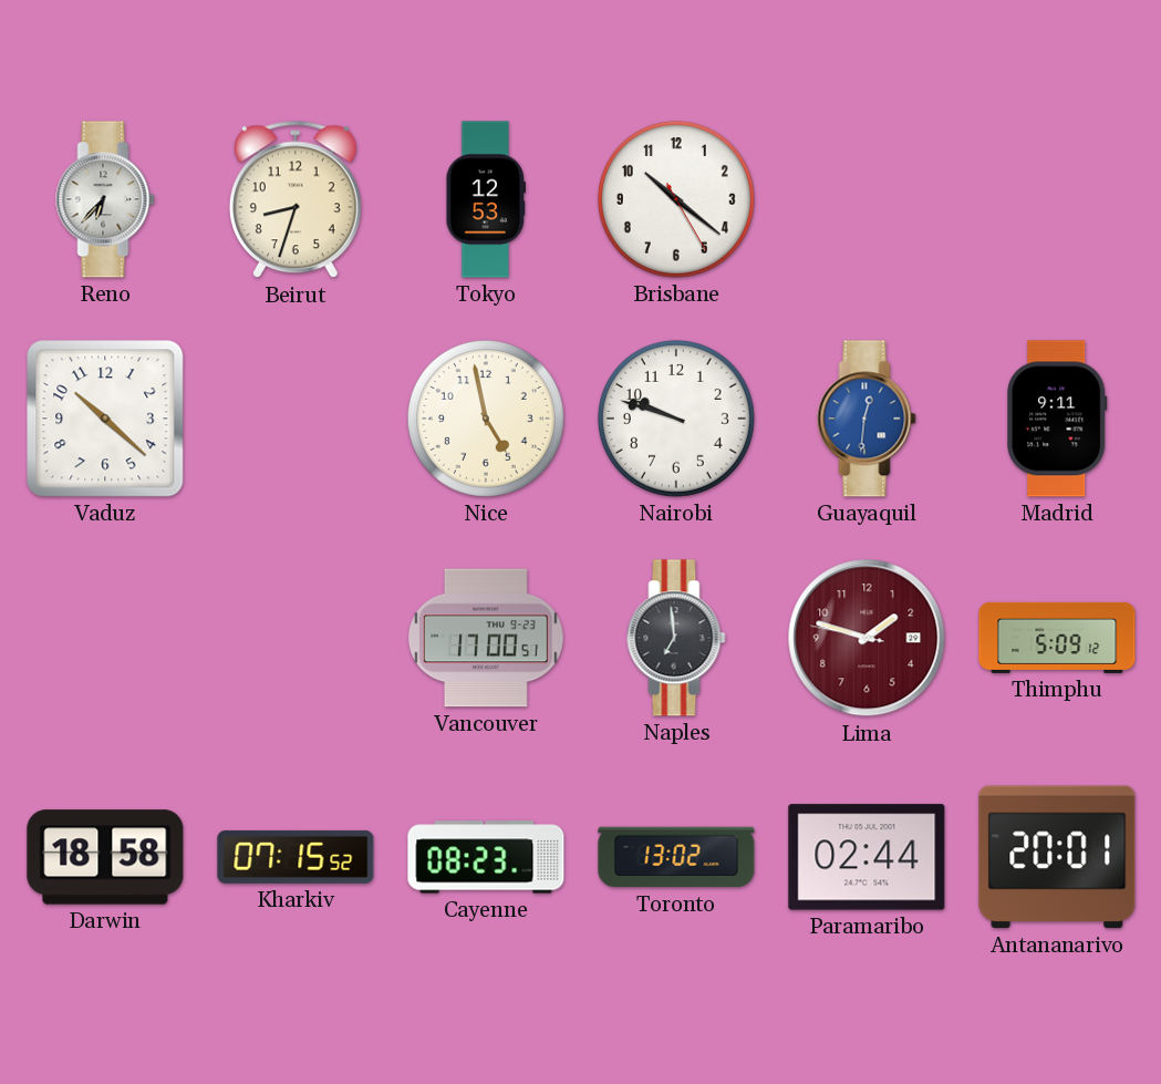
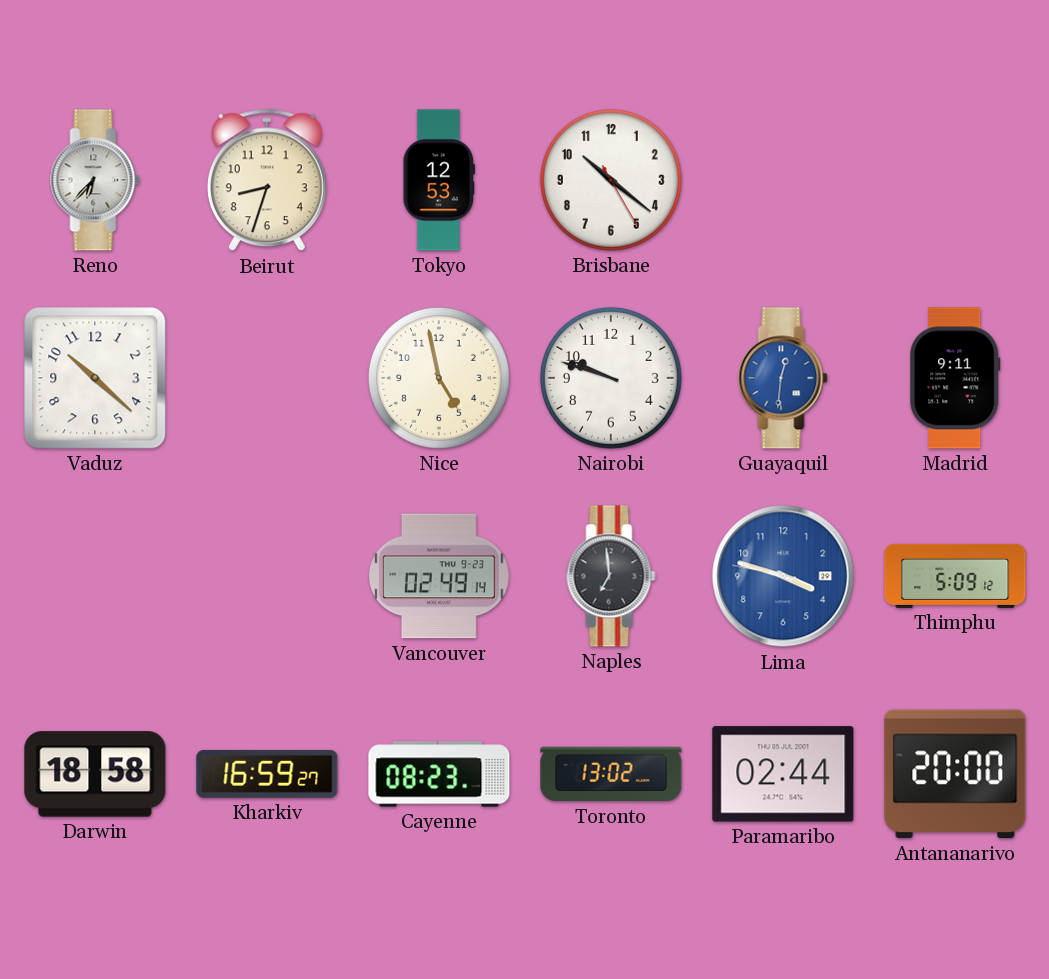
Vancouver: 17:00 -> 02:49 (439, 576)
Lima: 1:47 -> 3:47 (783, 576)
Lima dial: burgundy -> blue (783, 576)
Kharkiv: 07:15 -> 16:59 (267, 774)
Antananarivo: 20:01 -> 20:00 (955, 774)
